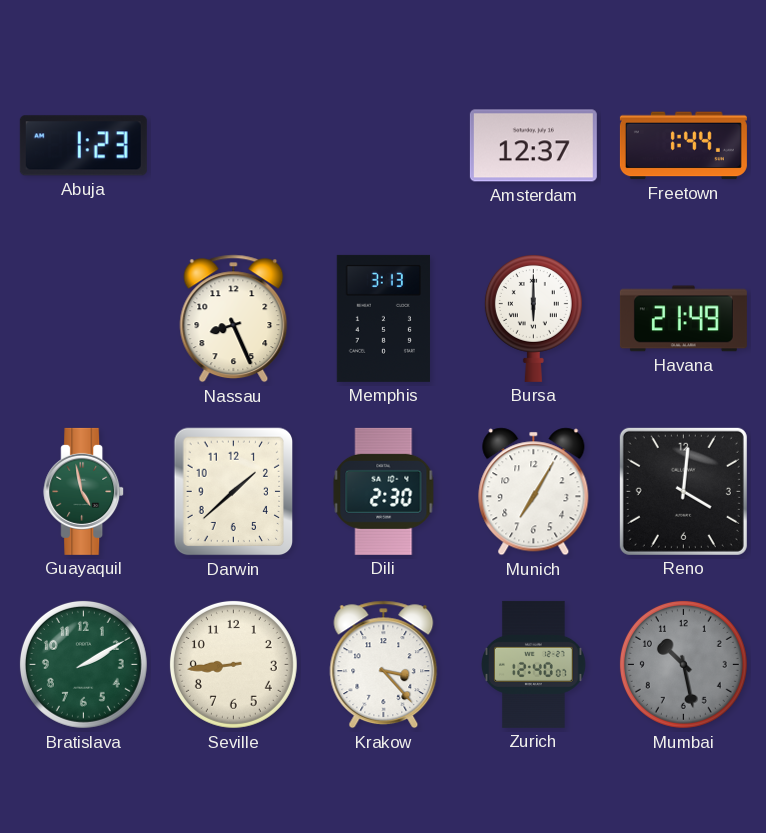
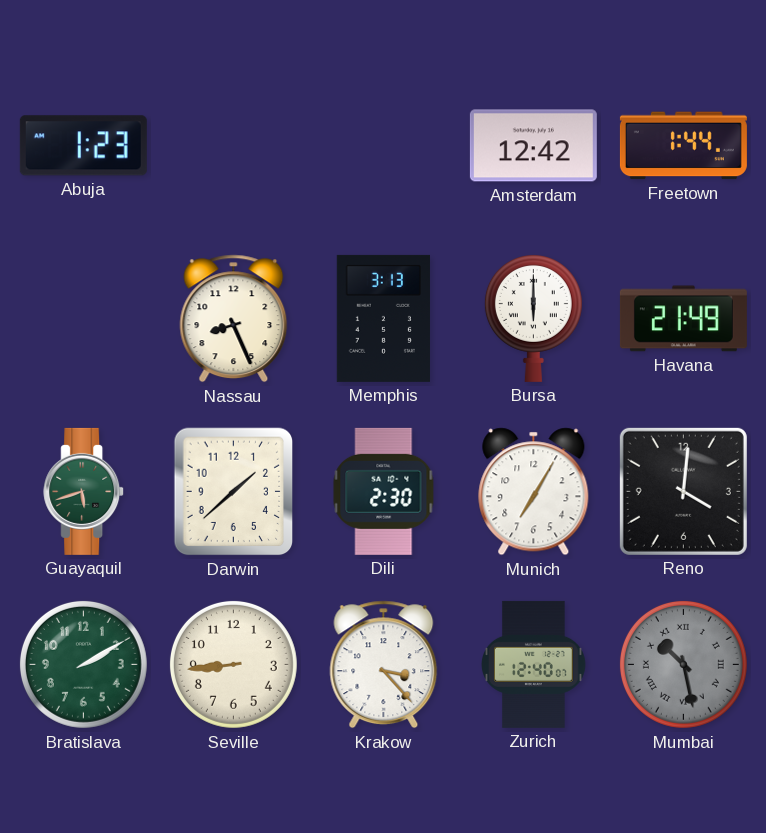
Amsterdam: 12:37 -> 12:42 (533, 146)
Guayaquil: 4:58 -> 5:42 (84, 491)
Mumbai numerals: Arabic -> Roman (683, 664)
